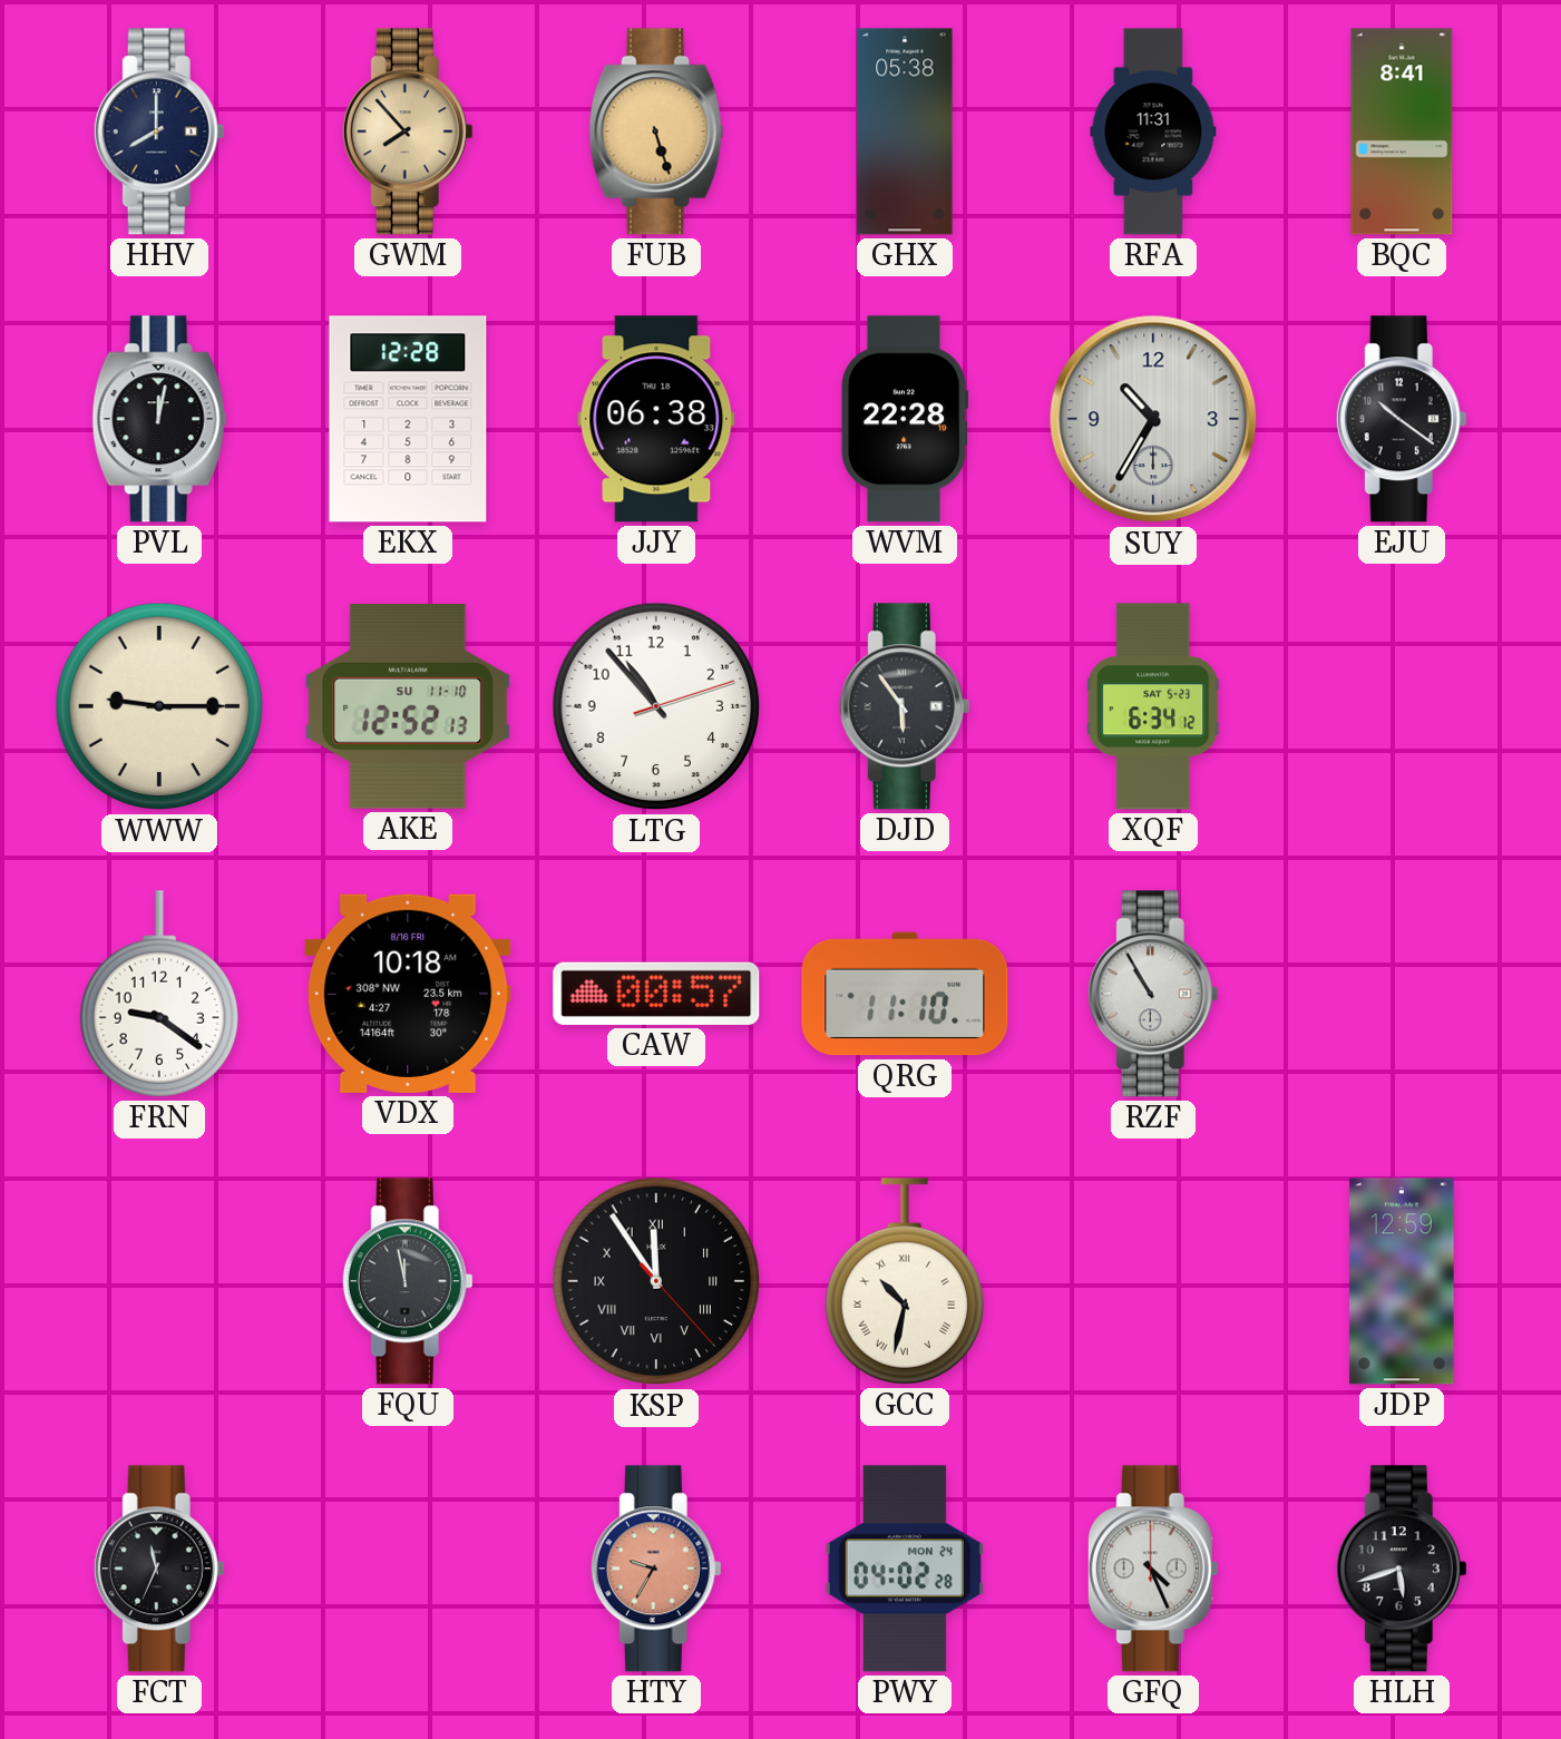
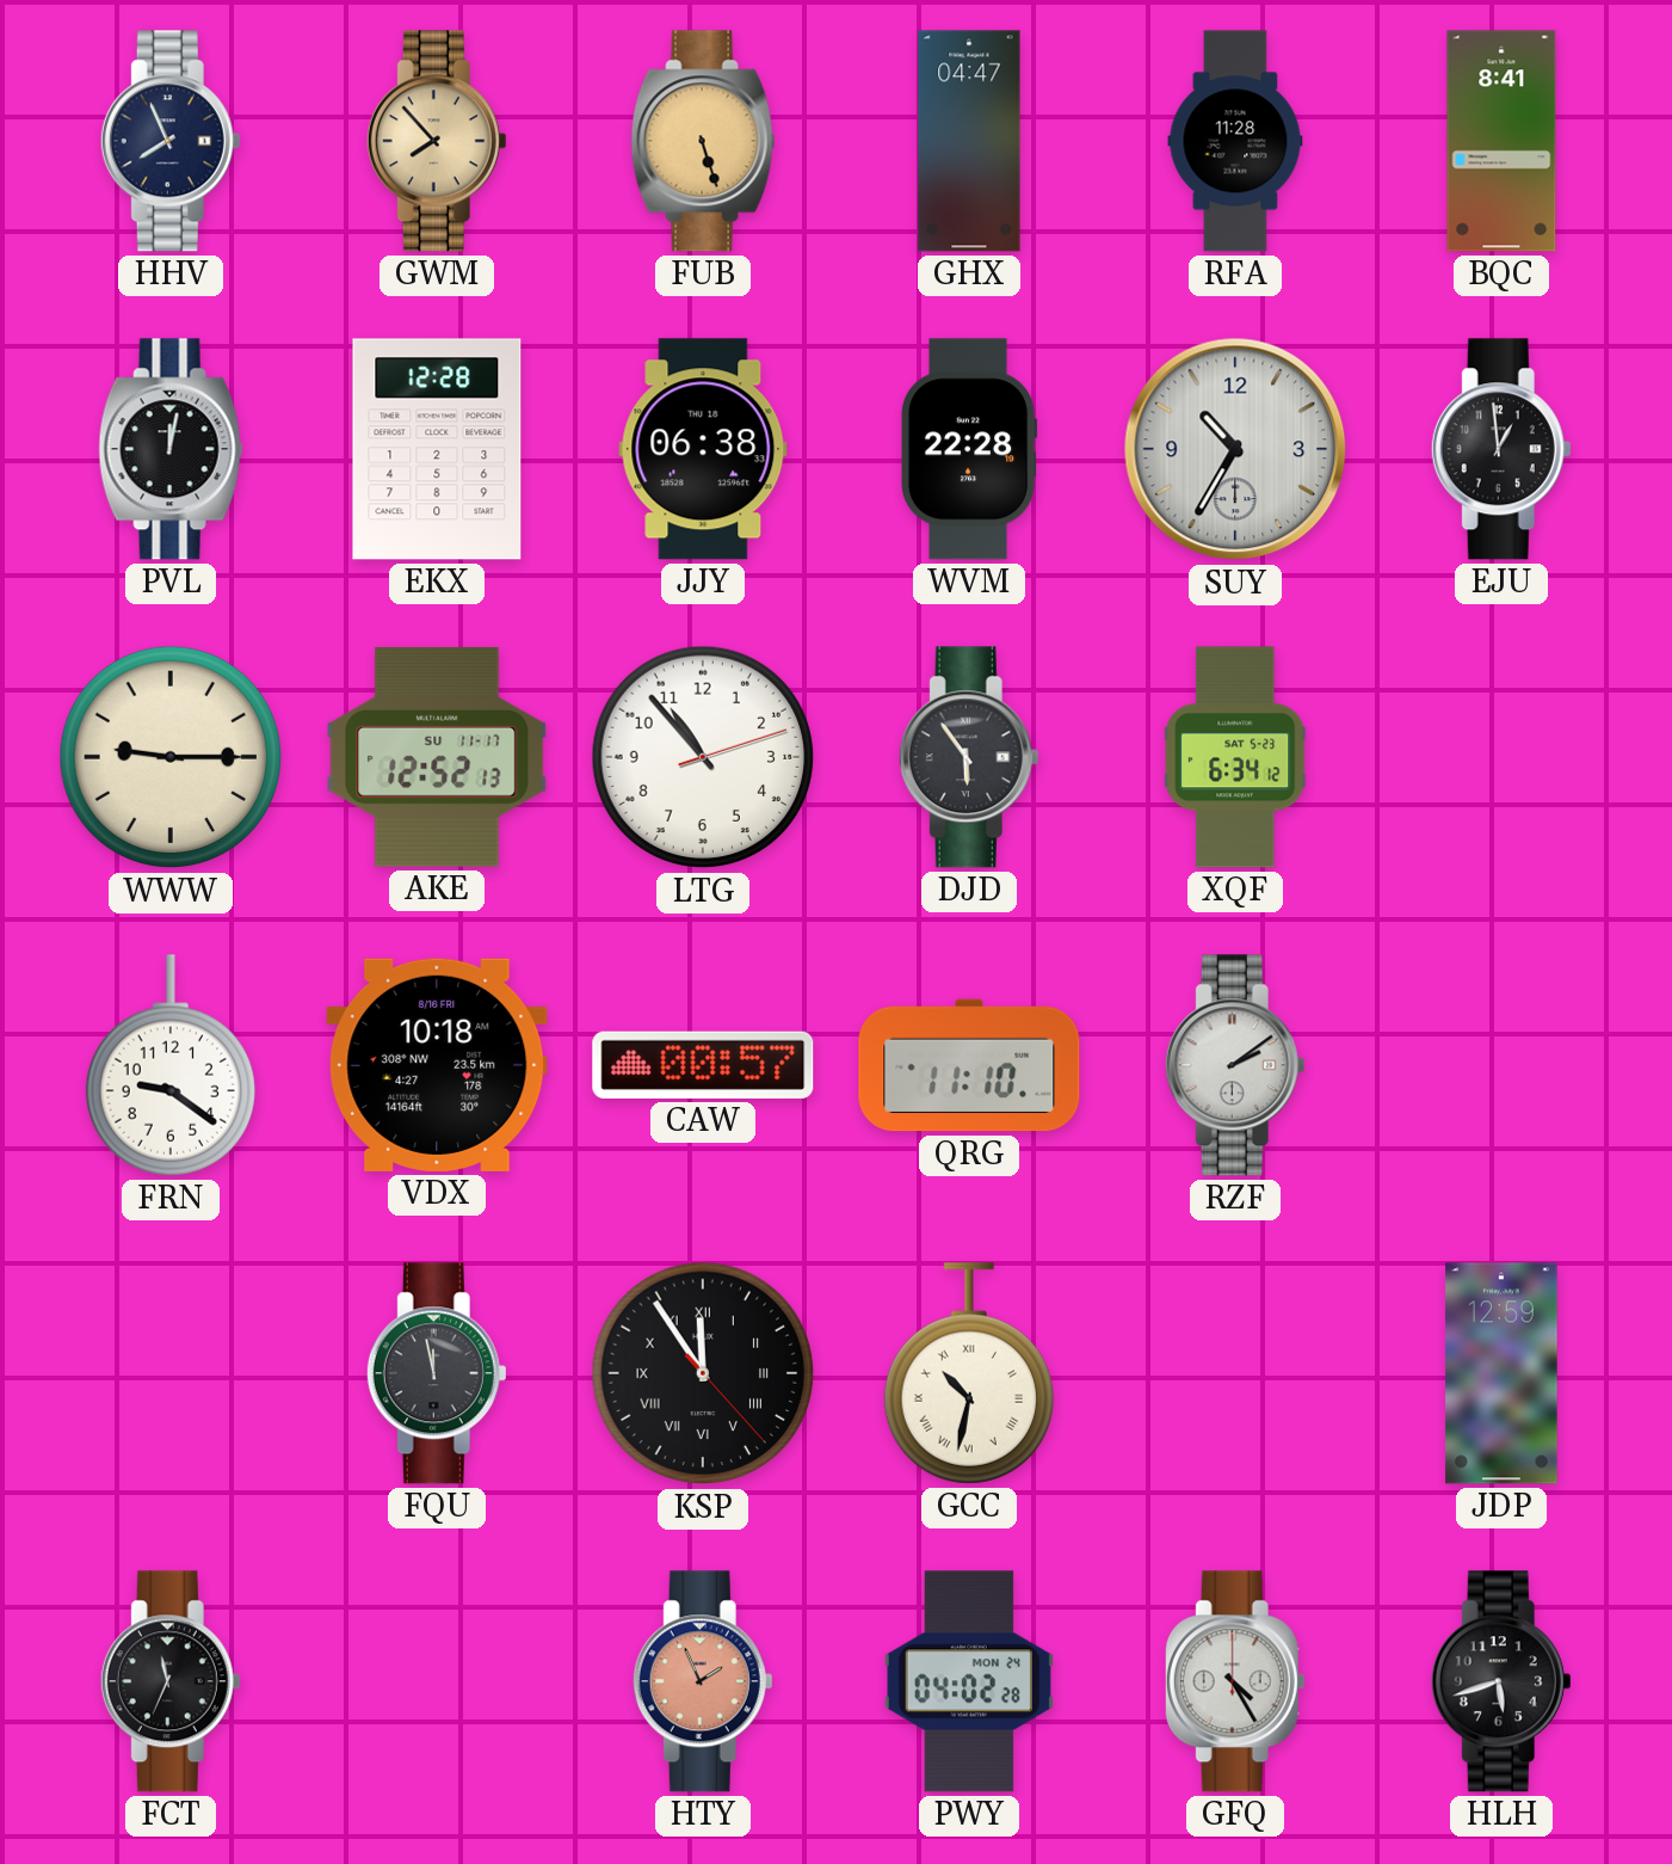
HHV: 8:00 -> 7:56 (171, 141)
GHX: 05:38 -> 04:47 (969, 141)
RFA: 11:31 -> 11:28 (1235, 141)
EJU: 10:21 -> 12:59 (1501, 449)
AKE date: SU 11-10 -> SU 11-17 (437, 757)
RZF: 10:55 -> 2:09 (1235, 1065)
HTY: 9:35 -> 1:56 (703, 1681)
GFQ: 4:26 -> 4:25 (1235, 1681)
